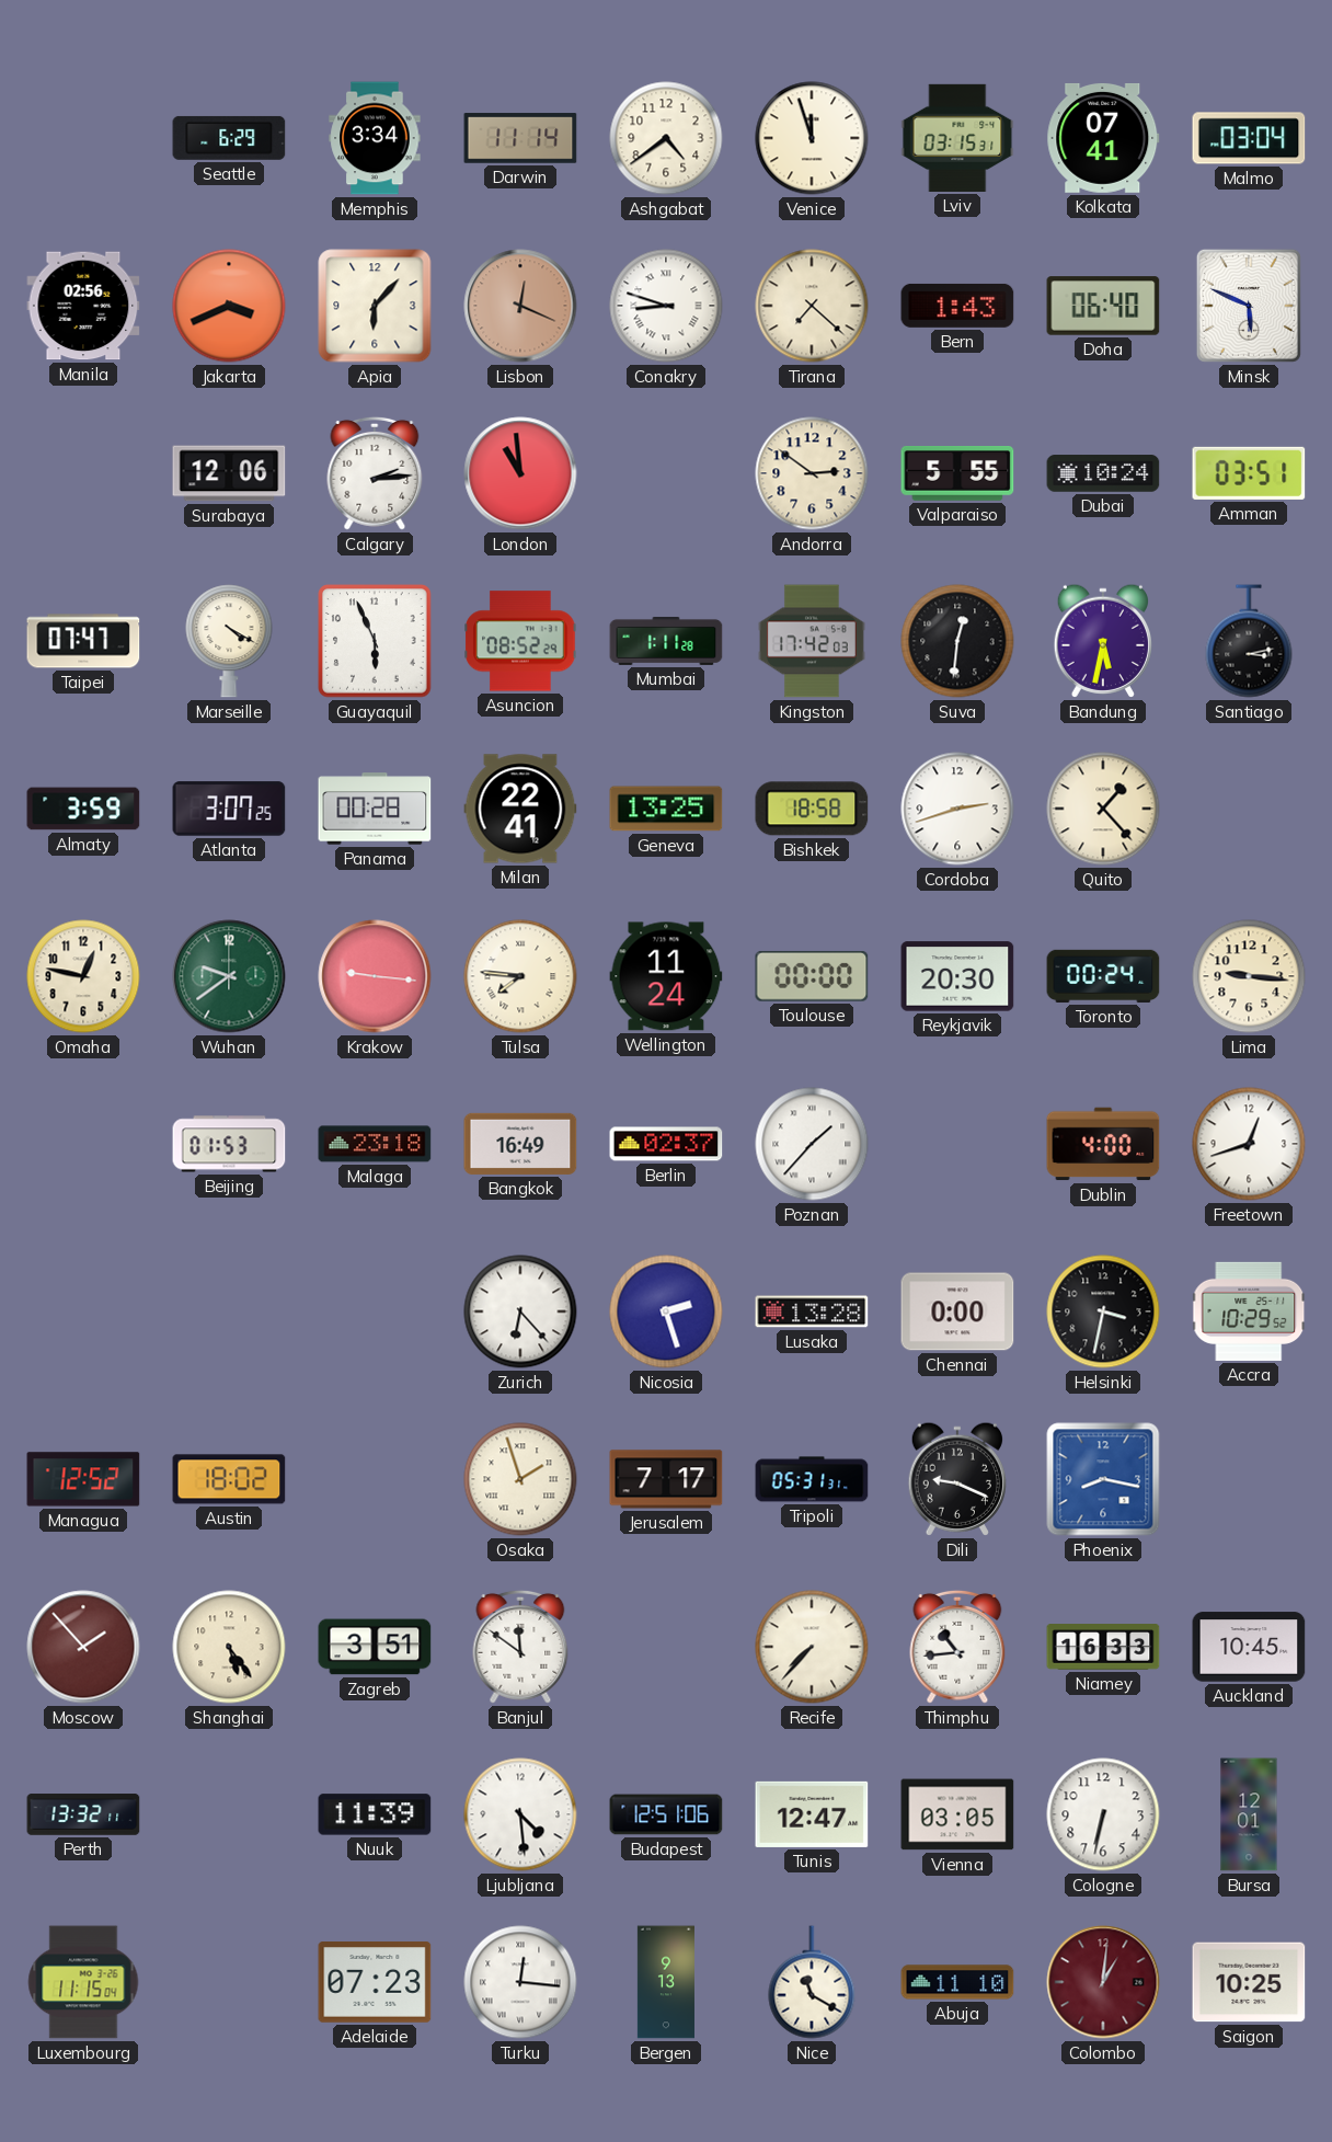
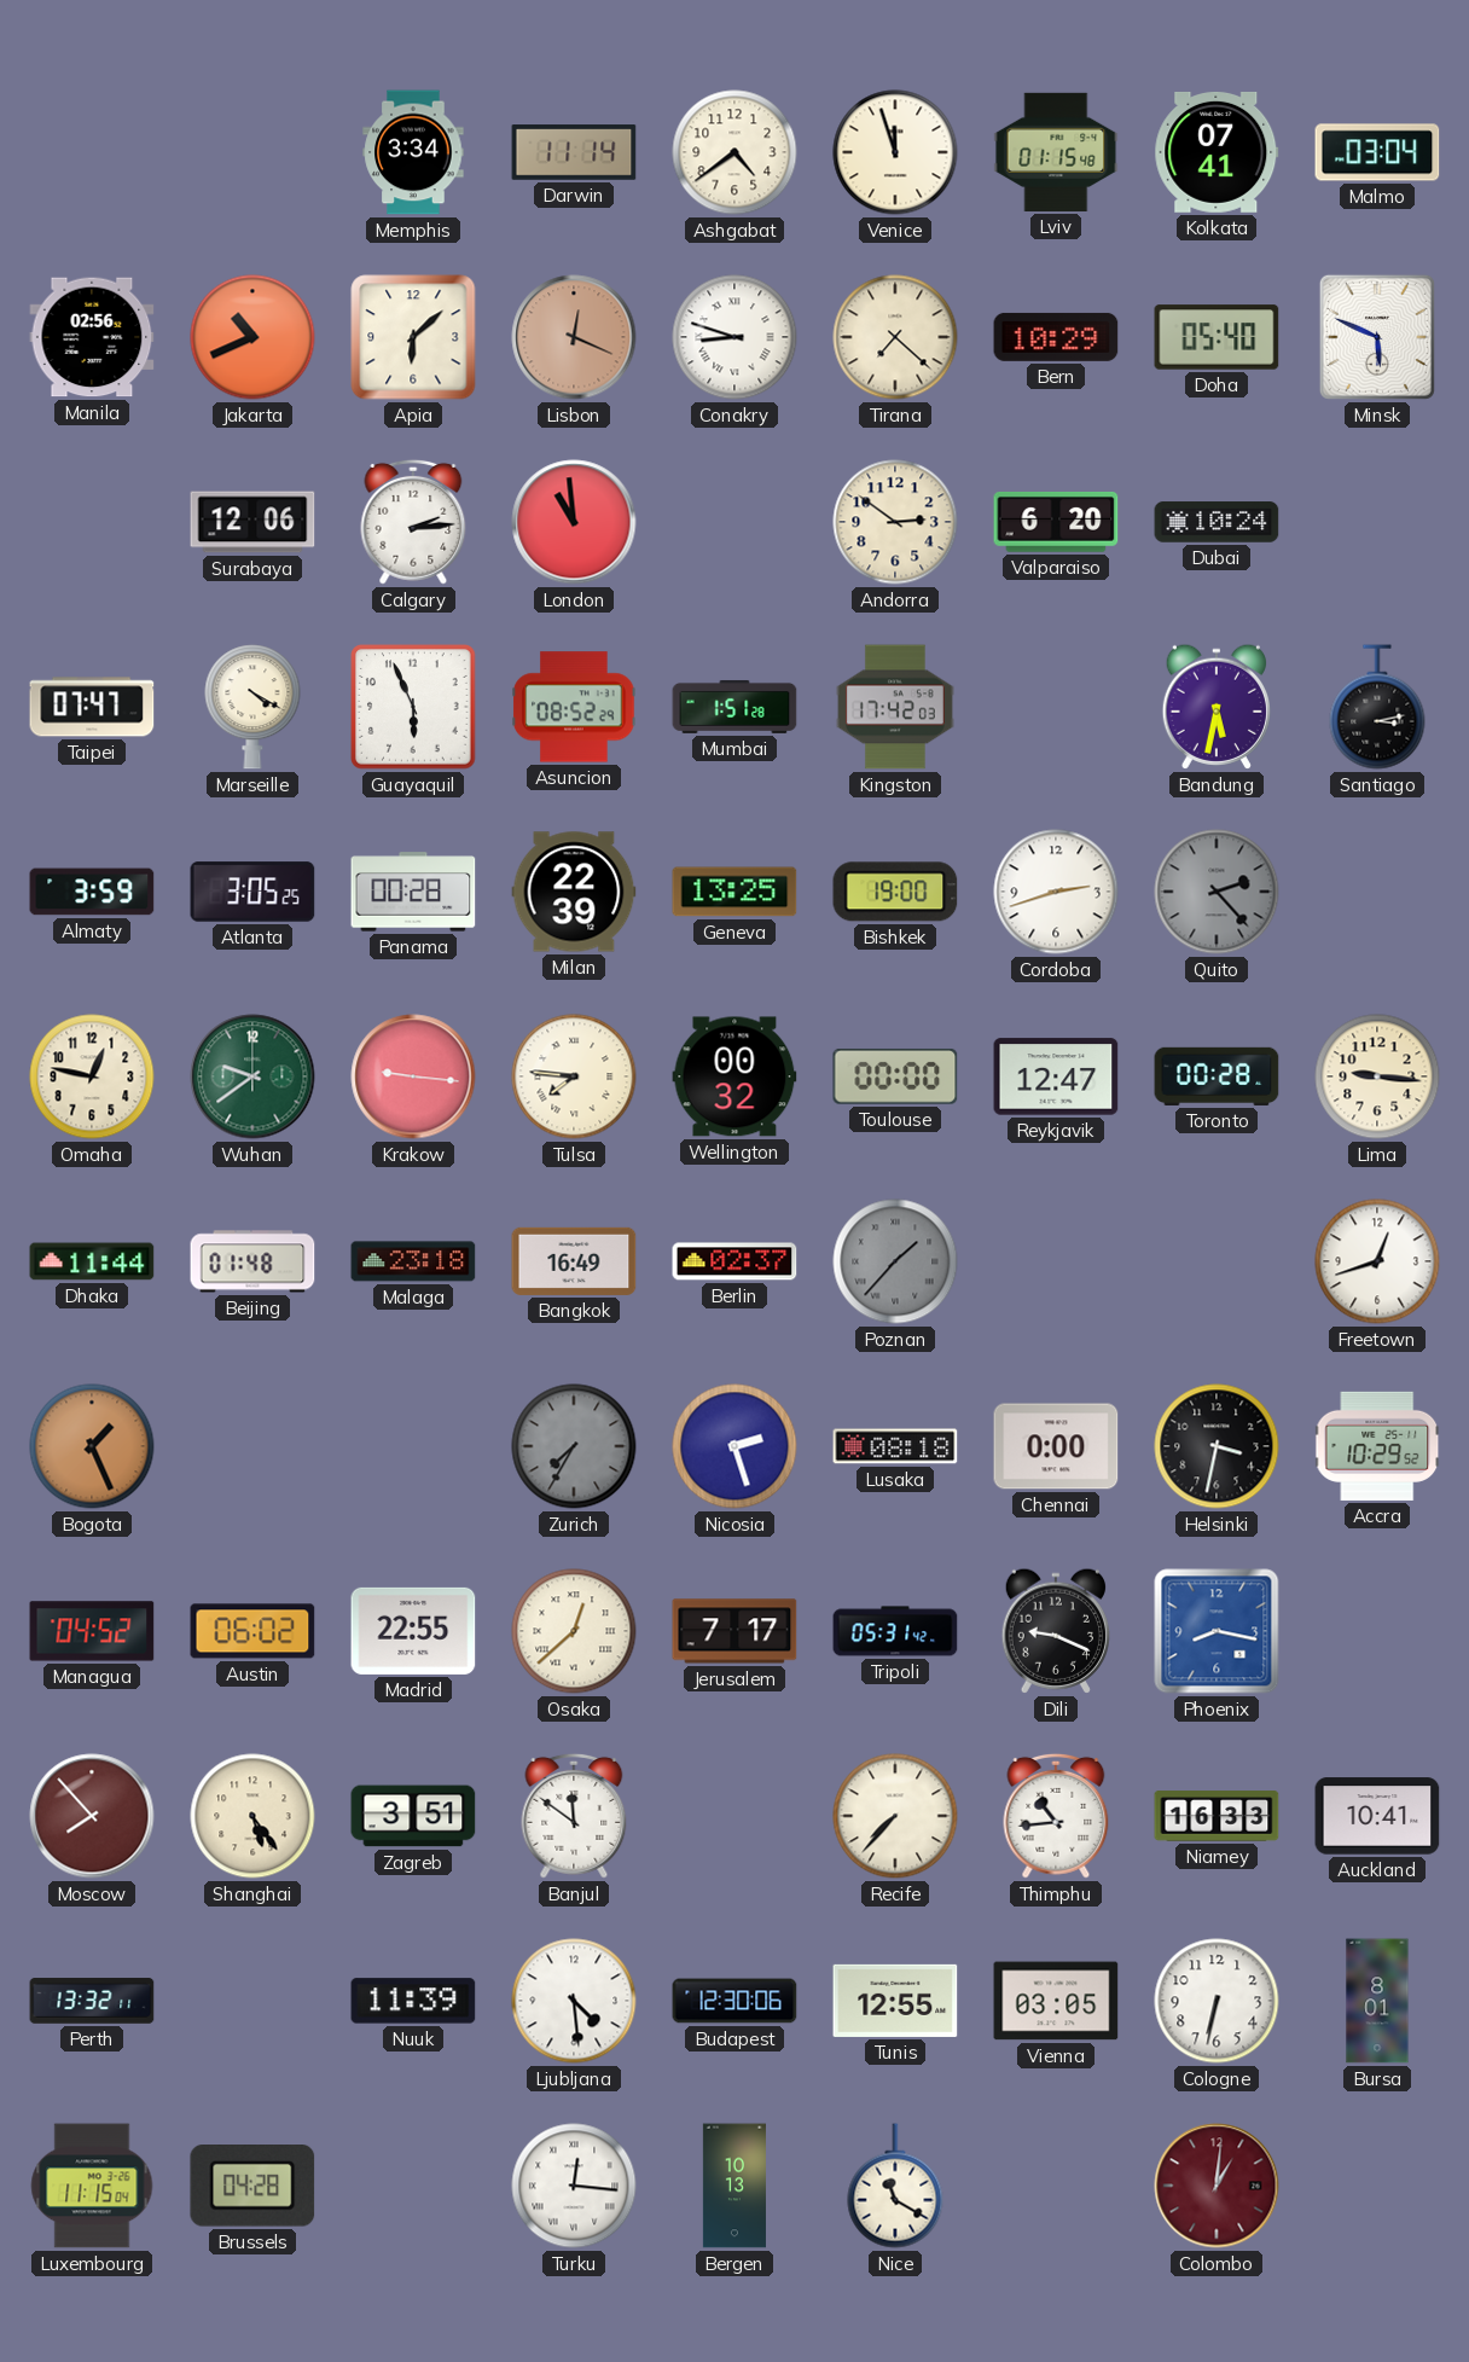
Seattle: 6:29 -> none (229, 138)
Lviv: 03:15 -> 01:15 (1056, 152)
Jakarta: 3:41 -> 10:41 (252, 337)
Apia: 6:07 -> 6:08 (413, 337)
Bern: 1:43 -> 10:29 (1056, 337)
Doha: 06:40 -> 05:40 (1217, 337)
Valparaiso: 5:55 -> 6:20 (1056, 523)
Amman: 03:51 -> none (1249, 473)
Mumbai: 1:11 -> 1:51 (734, 707)
Suva: 12:31 -> none (957, 641)
Atlanta: 3:07 -> 3:05 (252, 892)
Milan: 22:41 -> 22:39 (574, 892)
Bishkek: 18:58 -> 19:00 (895, 892)
Quito: 1:23 -> 2:23 (1217, 892)
Quito dial: cream -> grey (1217, 892)
Wellington: 11:24 -> 00:32 (734, 1076)
Reykjavik: 20:30 -> 12:47 (1056, 1076)
Toronto: 00:24 -> 00:28 (1217, 1076)
Dhaka: none -> 11:44 (92, 1261)
Beijing: 01:53 -> 01:48 (252, 1261)
Poznan dial: white -> grey (895, 1261)
Dublin: 4:00 -> none (1103, 1144)
Bogota: none -> 1:26 (92, 1446)
Zurich: 6:23 -> 7:35 (574, 1446)
Zurich dial: white -> grey (574, 1446)
Lusaka: 13:28 -> 08:18 (895, 1446)
Managua: 12:52 -> 04:52 (92, 1631)
Austin: 18:02 -> 06:02 (252, 1631)
Madrid: none -> 22:55 (413, 1631)
Osaka: 1:57 -> 12:38 (574, 1631)
Tripoli: 05:31:31 -> 05:31:42 (895, 1631)
Moscow: 1:53 -> 7:53 (92, 1816)
Auckland: 10:45 -> 10:41 (1377, 1816)
Budapest: 12:51 -> 12:30 (734, 2001)
Tunis: 12:47 -> 12:55 (895, 2001)
Bursa: 12:01 -> 8:01 (1377, 2001)
Brussels: none -> 04:28 (252, 2187)
Adelaide: 07:23 -> none (375, 1983)
Bergen: 9:13 -> 10:13 (734, 2186)
Abuja: 11:10 -> none (957, 1982)
Saigon: 10:25 -> none (1249, 1982)
